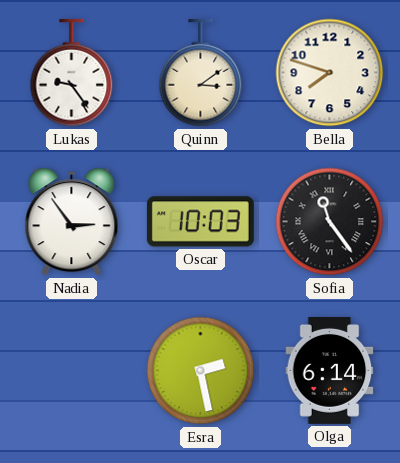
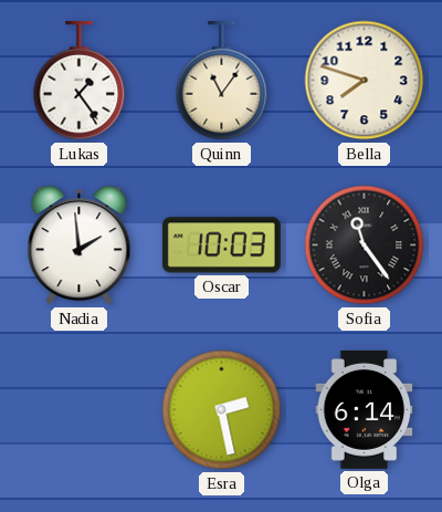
Lukas: 9:24 -> 1:24 (80, 81)
Quinn: 3:09 -> 11:06 (222, 81)
Nadia: 2:54 -> 1:59 (80, 245)
